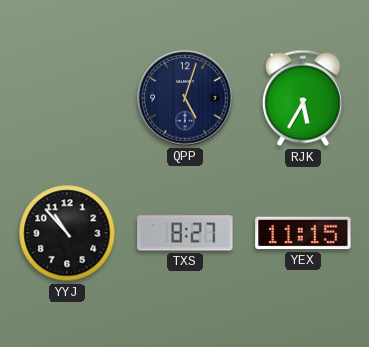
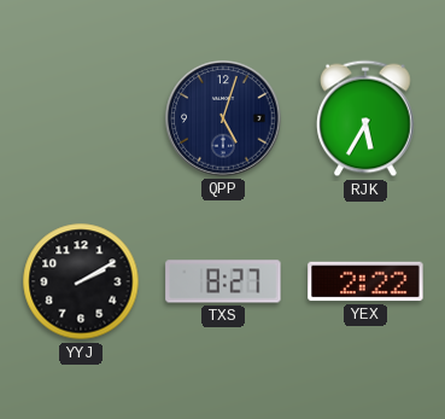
YYJ: 10:53 -> 2:10 (81, 281)
YEX: 11:15 -> 2:22 (365, 281)
